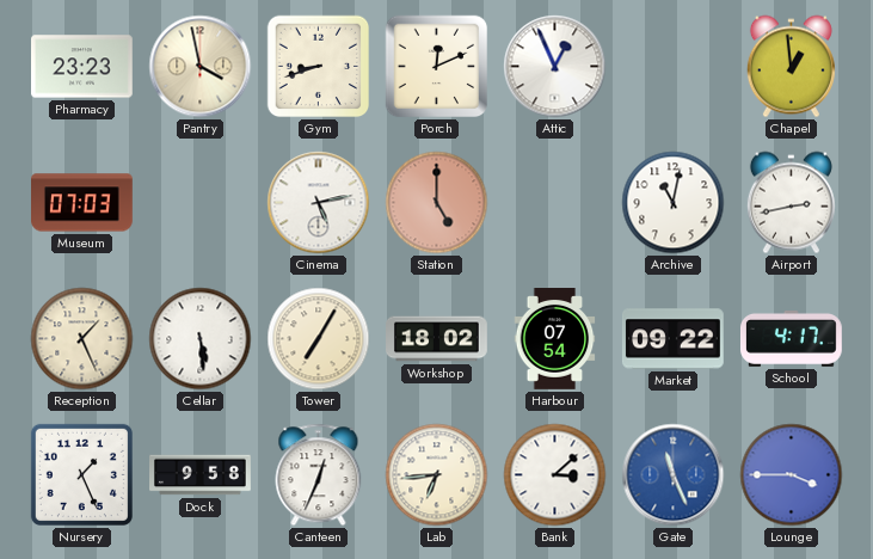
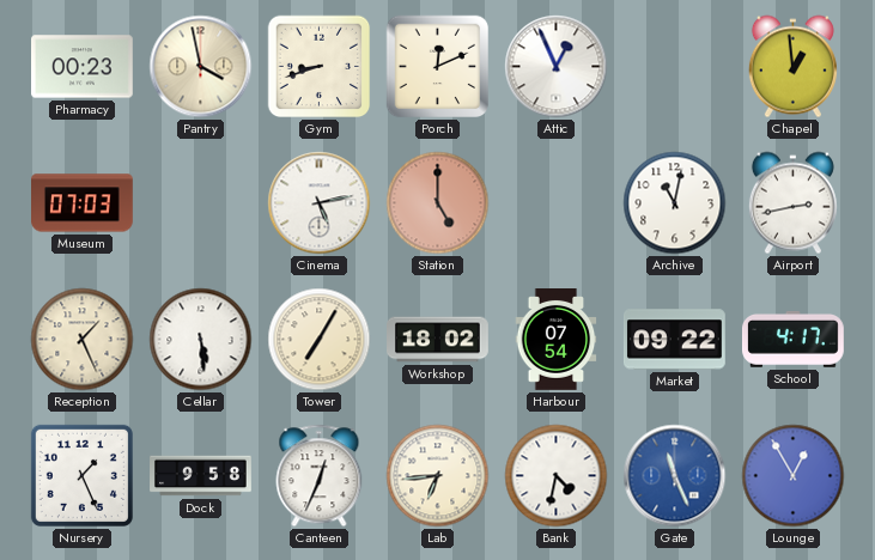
Pharmacy: 23:23 -> 00:23 (83, 67)
Bank: 3:08 -> 4:32 (557, 476)
Lounge: 3:45 -> 12:55 (794, 476)
